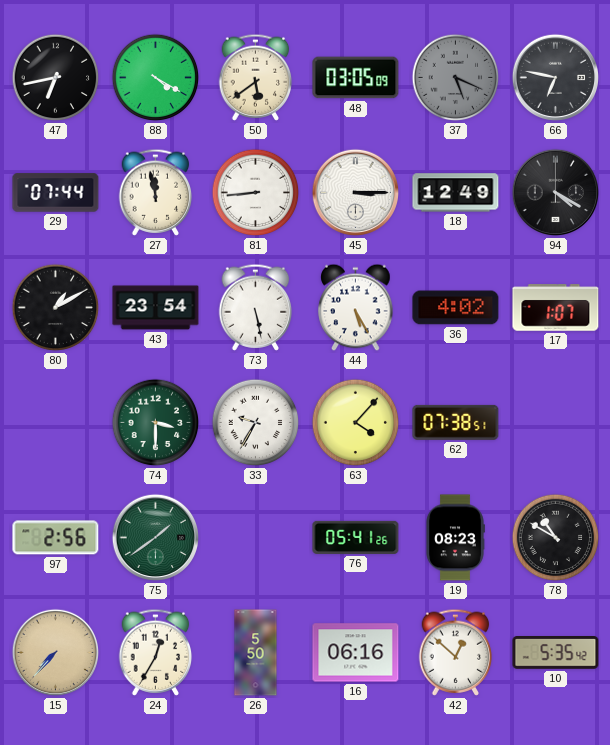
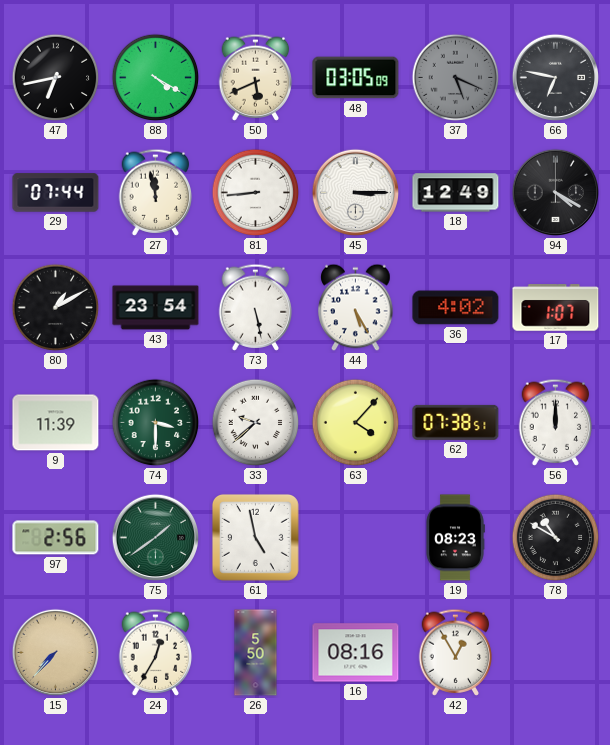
50: 5:39 -> 5:41 (256, 77)
9: none -> 11:39 (56, 423)
33: 9:35 -> 9:38 (256, 423)
56: none -> 12:00 (556, 422)
61: none -> 4:58 (255, 537)
76: 05:41 -> none (356, 537)
16: 06:16 -> 08:16 (356, 653)
42: 12:52 -> 12:55 (456, 652)
10: 5:35 -> none (556, 653)
